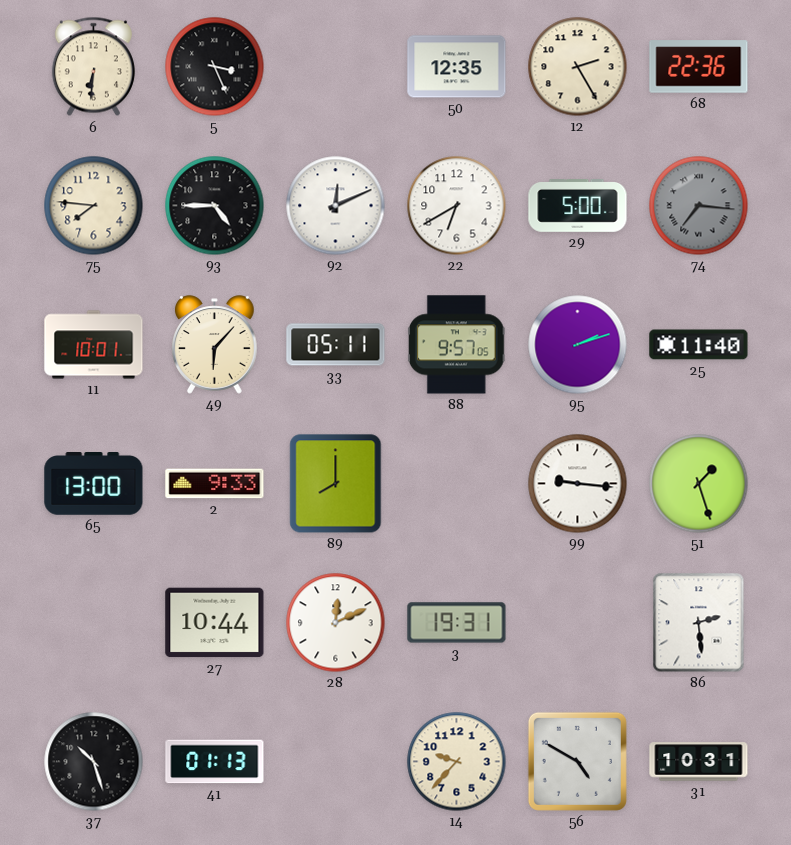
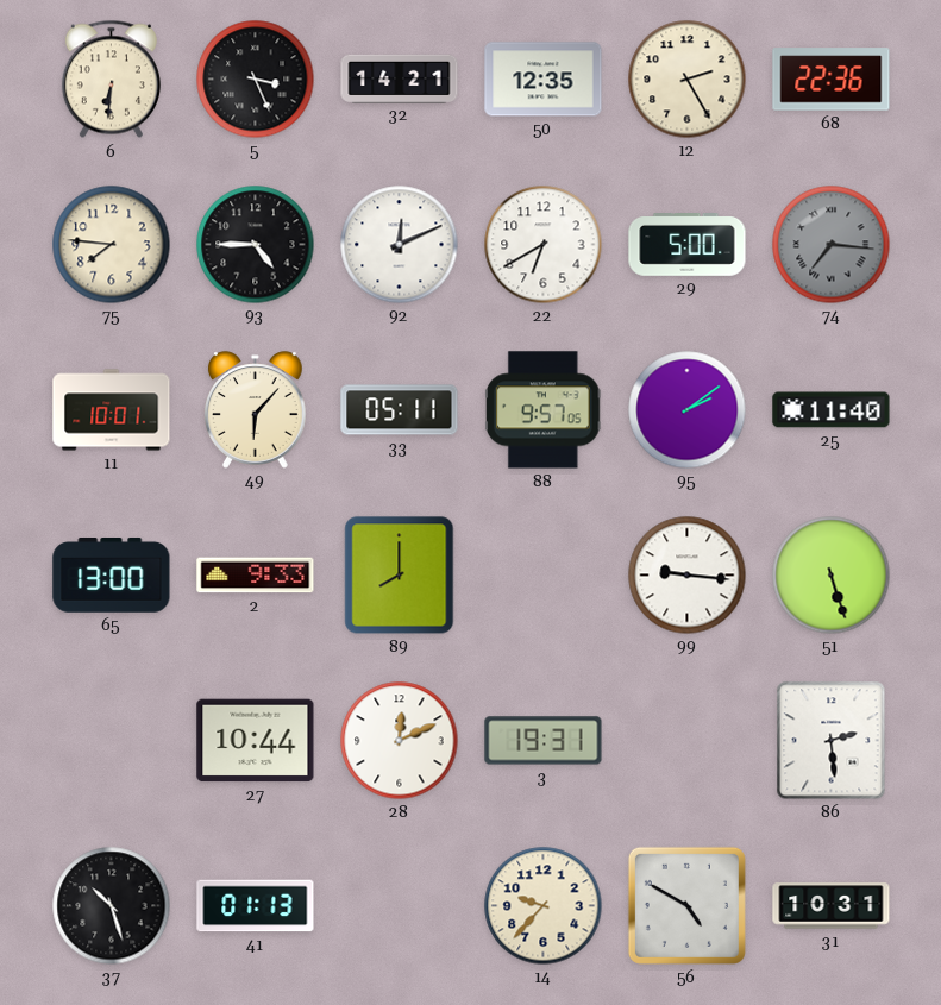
32: none -> 14:21 (400, 78)
95: 2:12 -> 2:09 (688, 410)
51: 1:27 -> 5:27 (832, 576)
